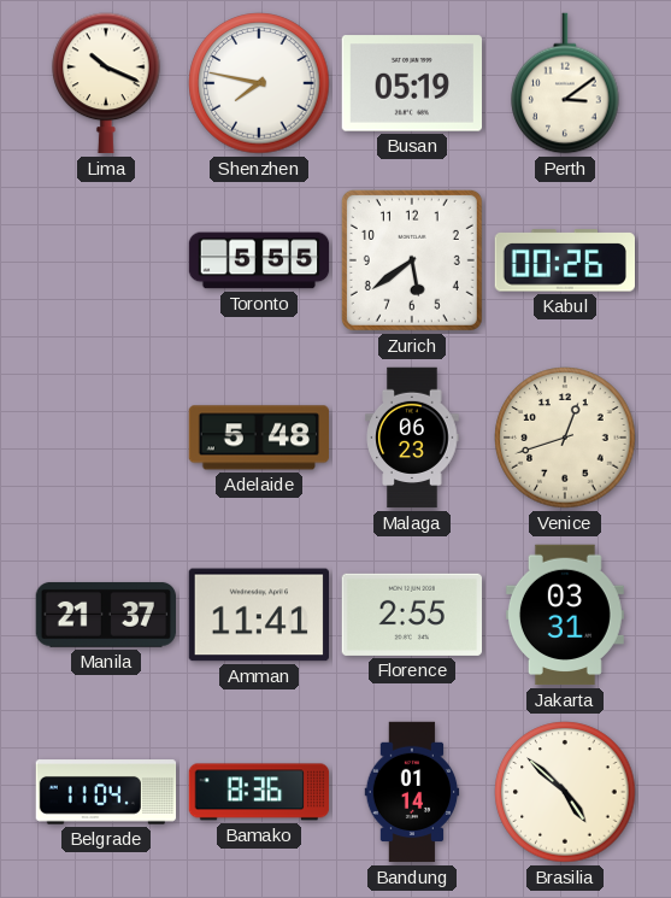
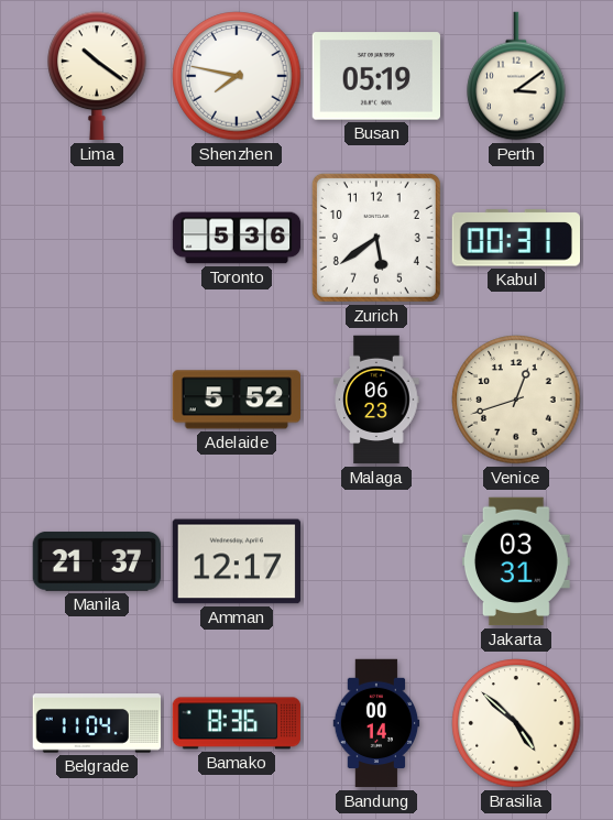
Lima: 10:19 -> 10:21 (97, 76)
Toronto: 5:55 -> 5:36 (237, 238)
Kabul: 00:26 -> 00:31 (515, 238)
Adelaide: 5:48 -> 5:52 (236, 400)
Amman: 11:41 -> 12:17 (236, 561)
Florence: 2:55 -> none (411, 615)
Bandung: 01:14 -> 00:14 (376, 723)
